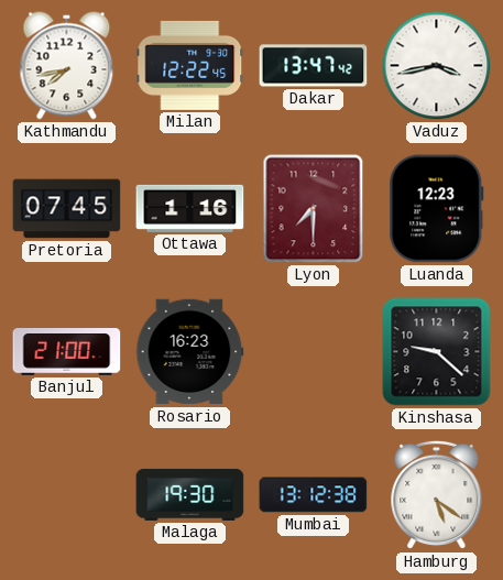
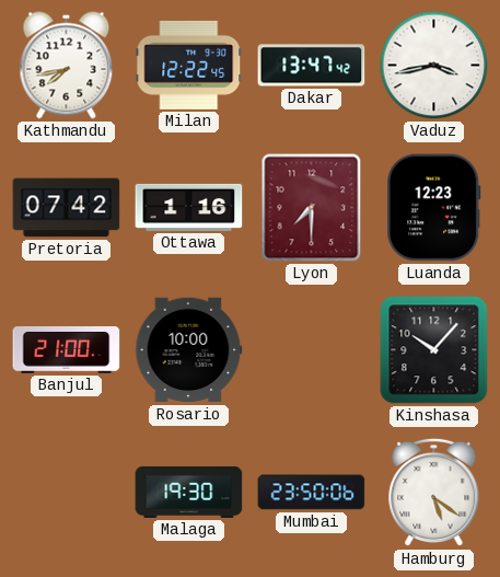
Pretoria: 07:45 -> 07:42 (67, 208)
Rosario: 16:23 -> 10:00 (189, 350)
Kinshasa: 9:22 -> 10:07 (434, 350)
Mumbai: 13:12 -> 23:50 (312, 493)
